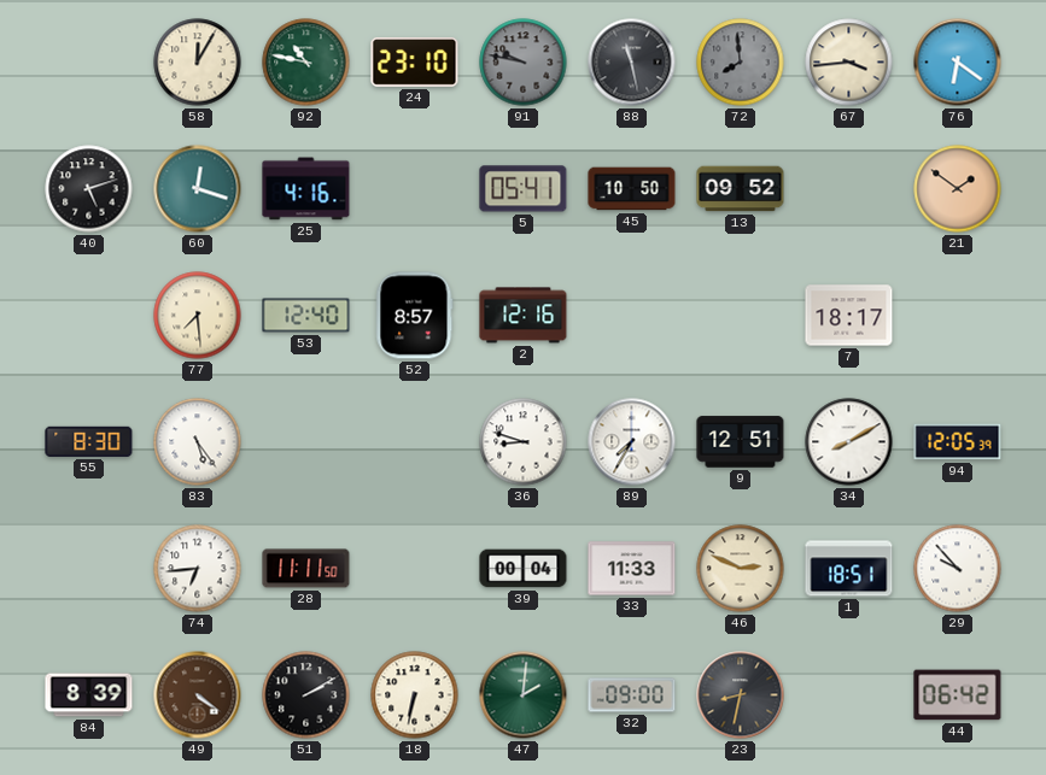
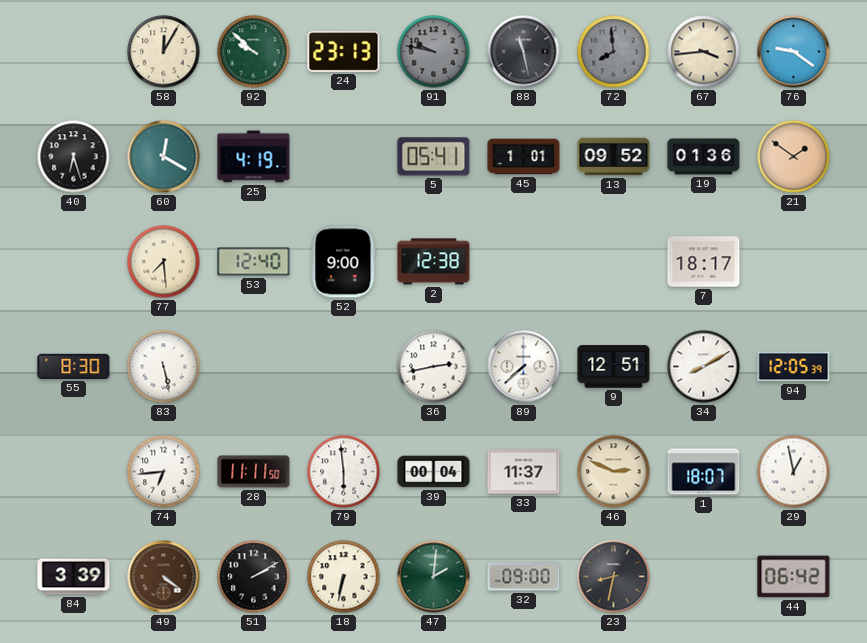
92: 10:47 -> 9:52 (254, 52)
24: 23:10 -> 23:13 (344, 52)
76: 6:21 -> 9:21 (794, 52)
40: 5:12 -> 6:27 (74, 157)
60: 12:18 -> 12:20 (164, 157)
25: 4:16 -> 4:19 (254, 157)
45: 10:50 -> 1:01 (524, 157)
19: none -> 01:36 (704, 157)
52: 8:57 -> 9:00 (344, 262)
2: 12:16 -> 12:38 (434, 262)
83: 5:24 -> 5:28 (164, 367)
36: 8:48 -> 2:43 (434, 367)
89: 7:35 -> 7:38 (524, 367)
79: none -> 5:59 (344, 472)
33: 11:33 -> 11:37 (524, 472)
1: 18:51 -> 18:07 (704, 472)
29: 9:53 -> 12:58 (794, 472)
84: 8:39 -> 3:39 (74, 577)
